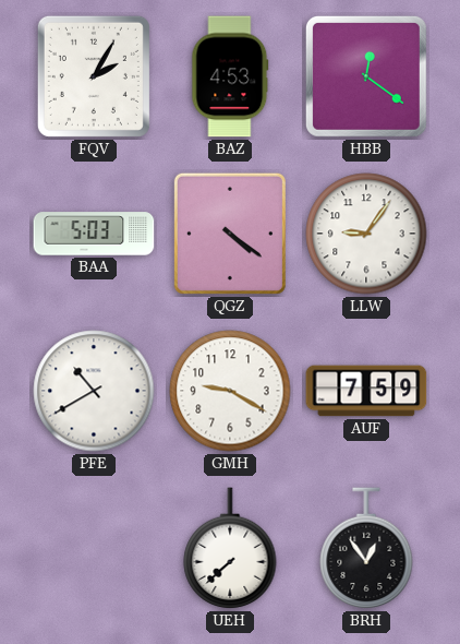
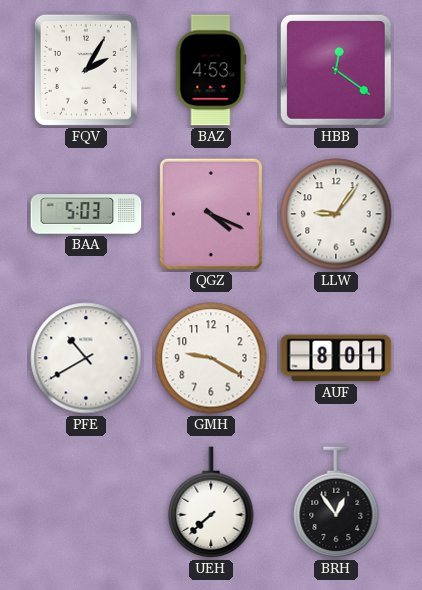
QGZ: 4:21 -> 4:19 (211, 214)
AUF: 7:59 -> 8:01 (336, 358)
